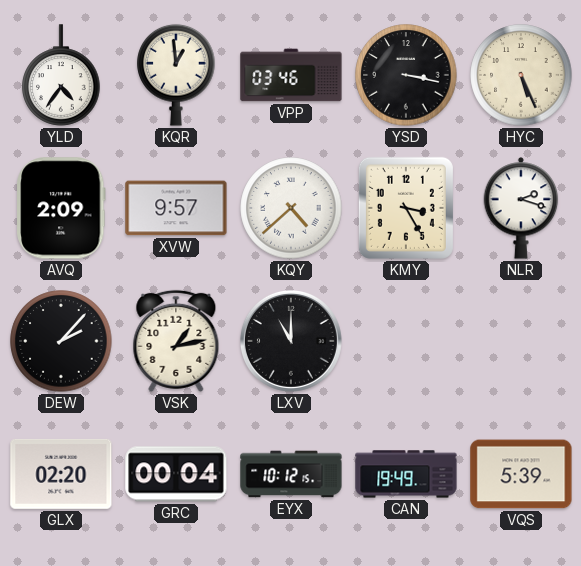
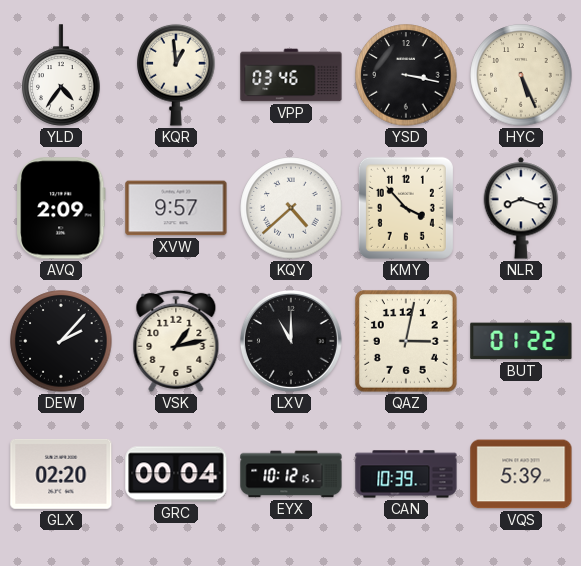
KMY: 3:25 -> 3:53 (406, 208)
NLR: 2:18 -> 8:18 (521, 208)
QAZ: none -> 3:02 (406, 341)
BUT: none -> 01:22 (521, 341)
CAN: 19:49 -> 10:39 (406, 474)
